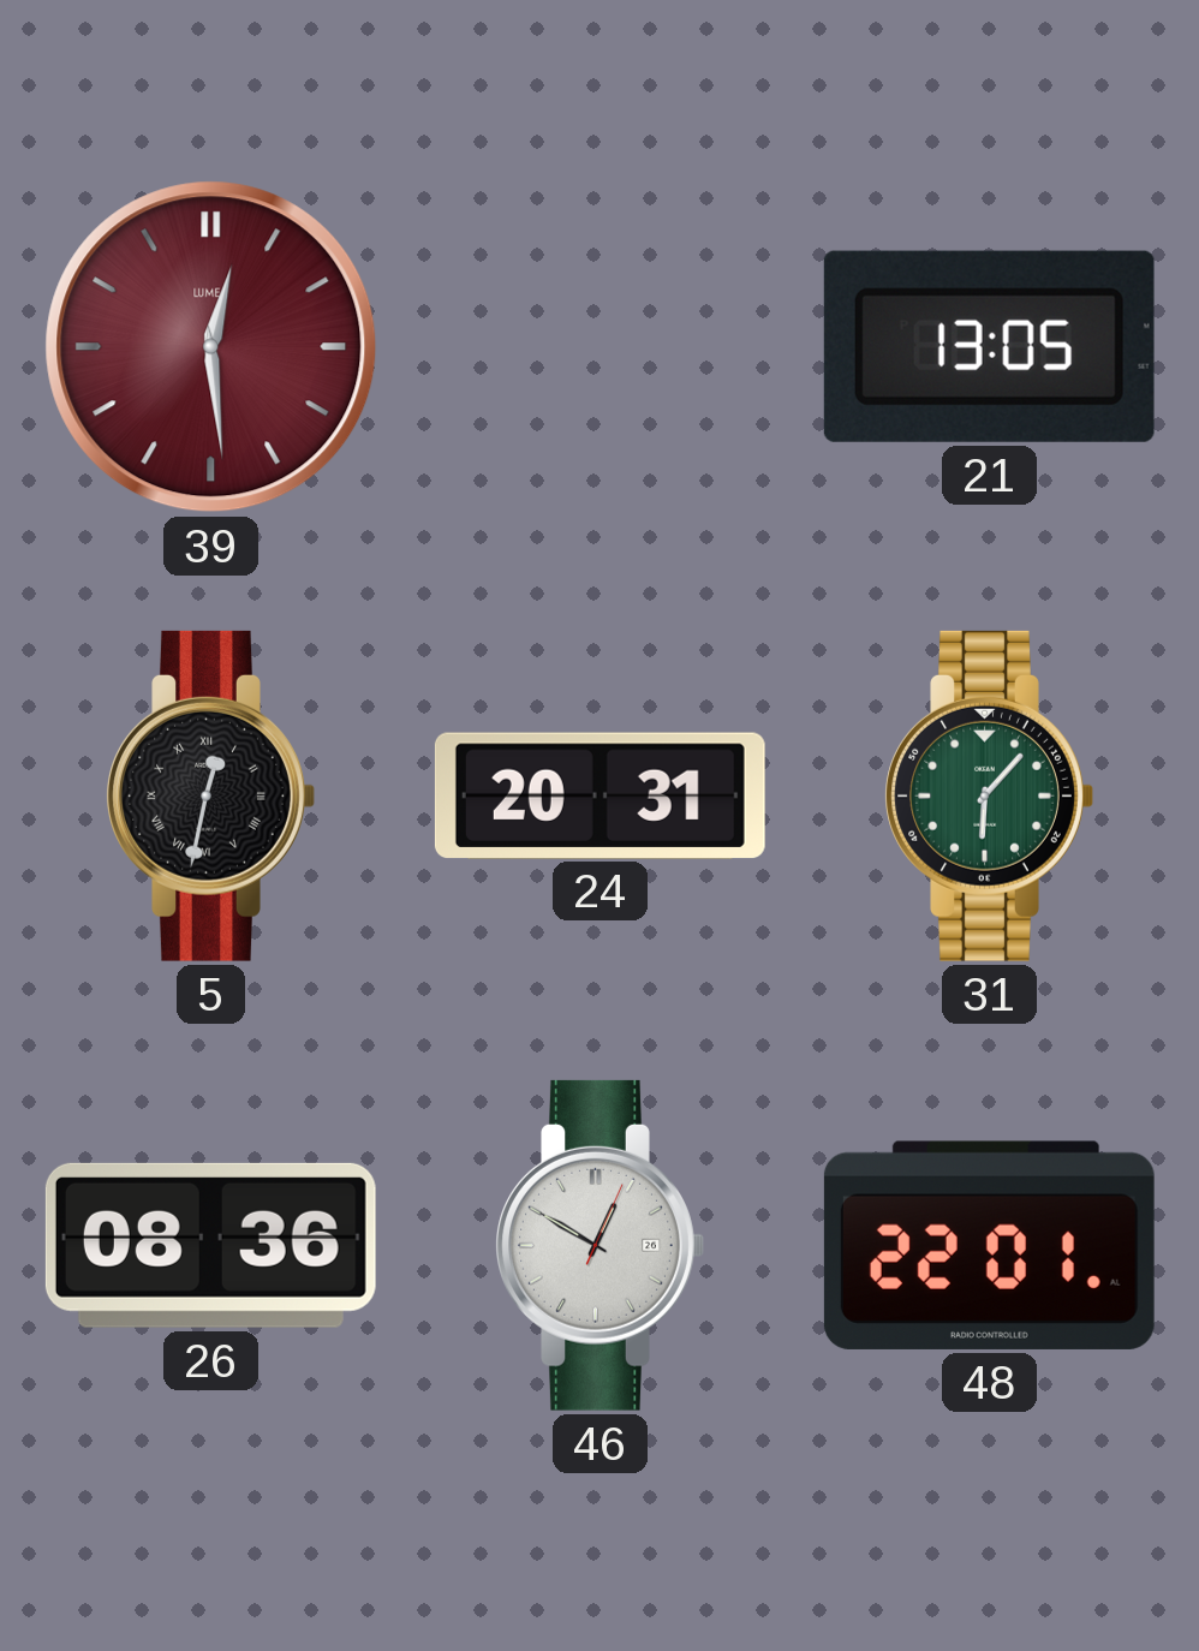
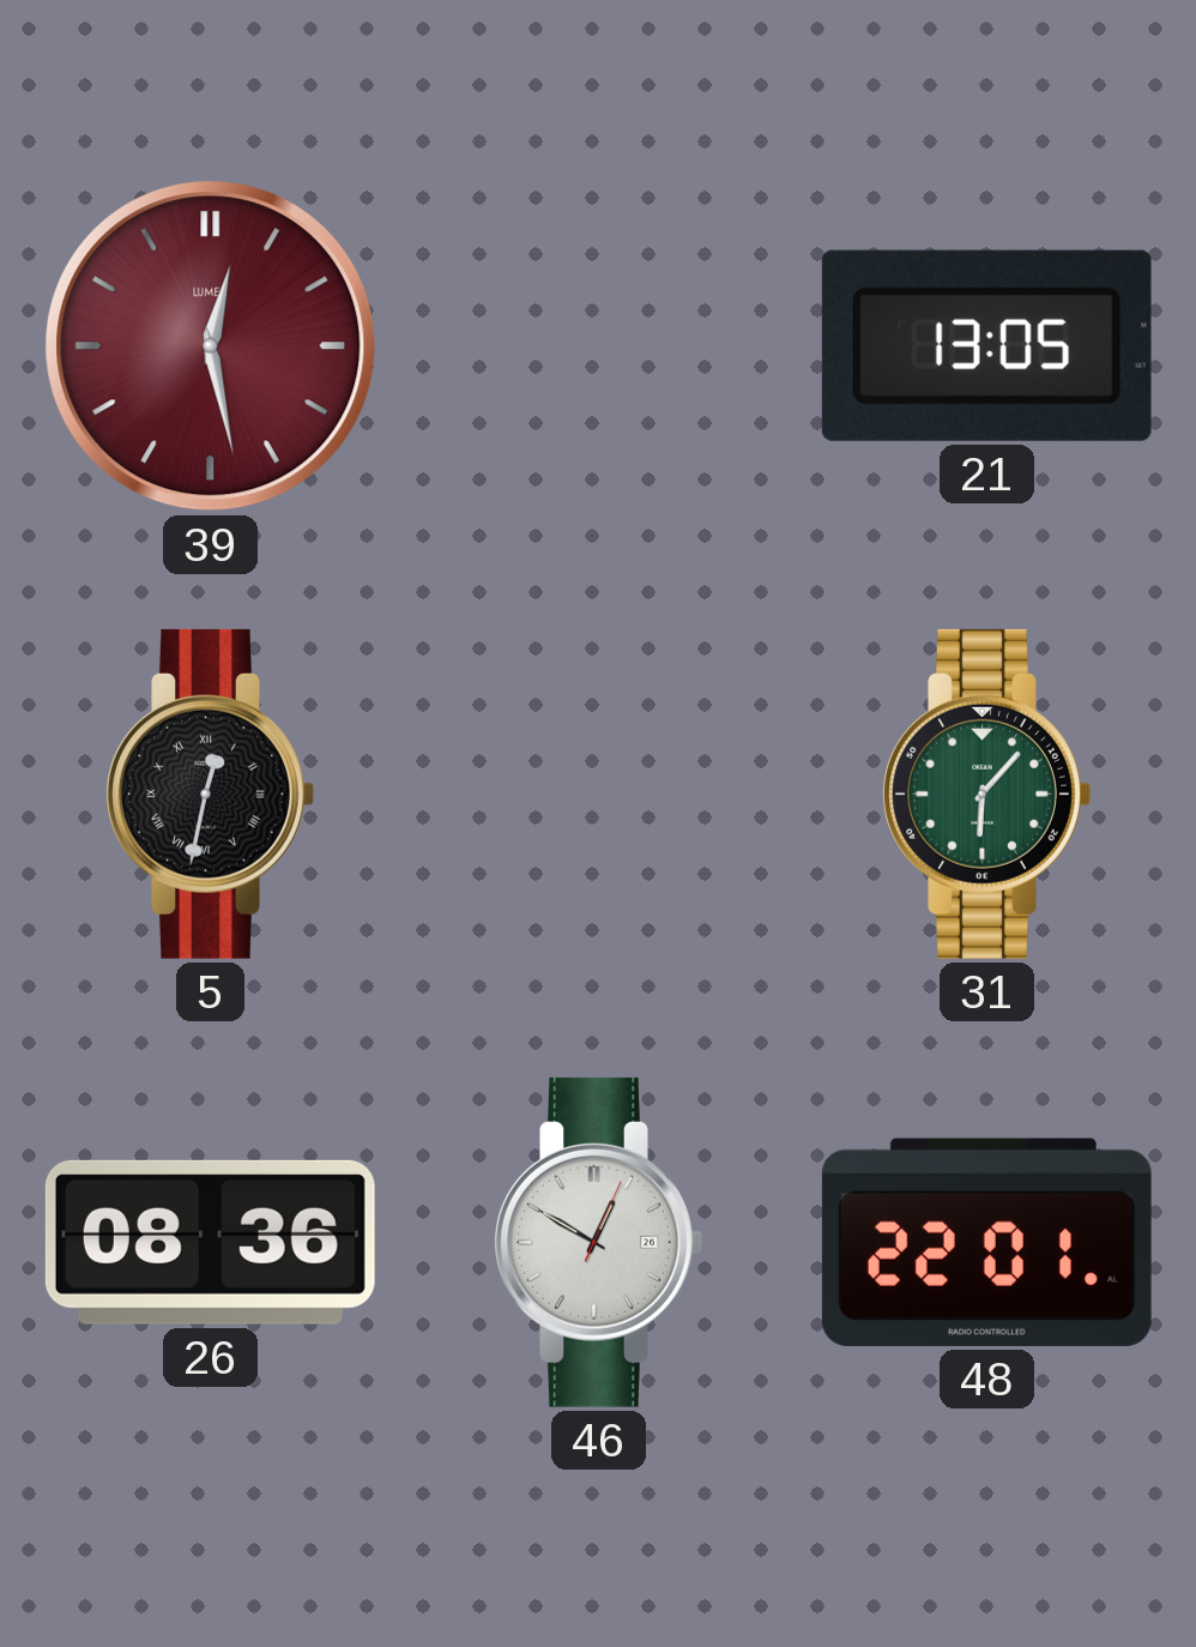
39: 12:29 -> 12:28 (211, 346)
24: 20:31 -> none (599, 795)
